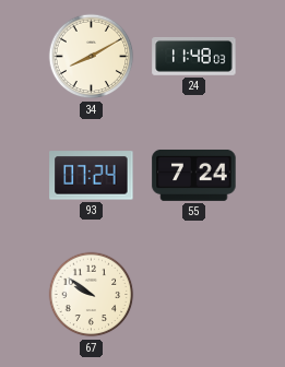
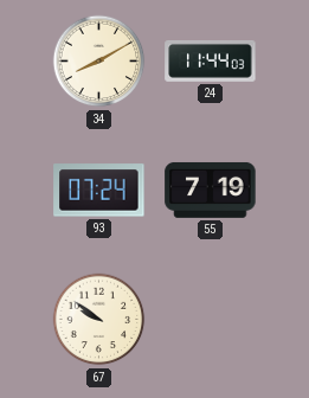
24: 11:48 -> 11:44 (211, 62)
55: 7:24 -> 7:19 (211, 190)
